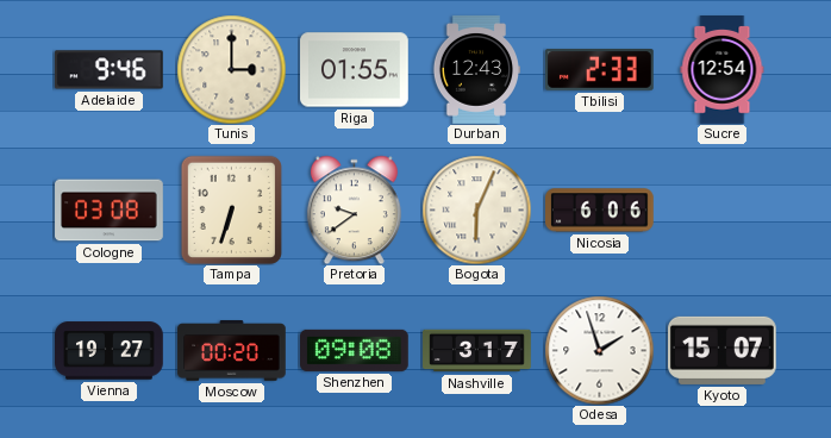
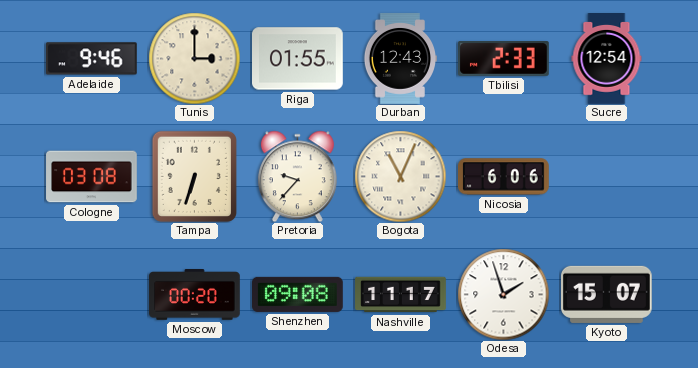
Pretoria: 9:39 -> 9:37 (297, 176)
Bogota: 6:04 -> 11:04 (400, 176)
Vienna: 19:27 -> none (110, 351)
Nashville: 3:17 -> 11:17 (401, 295)
